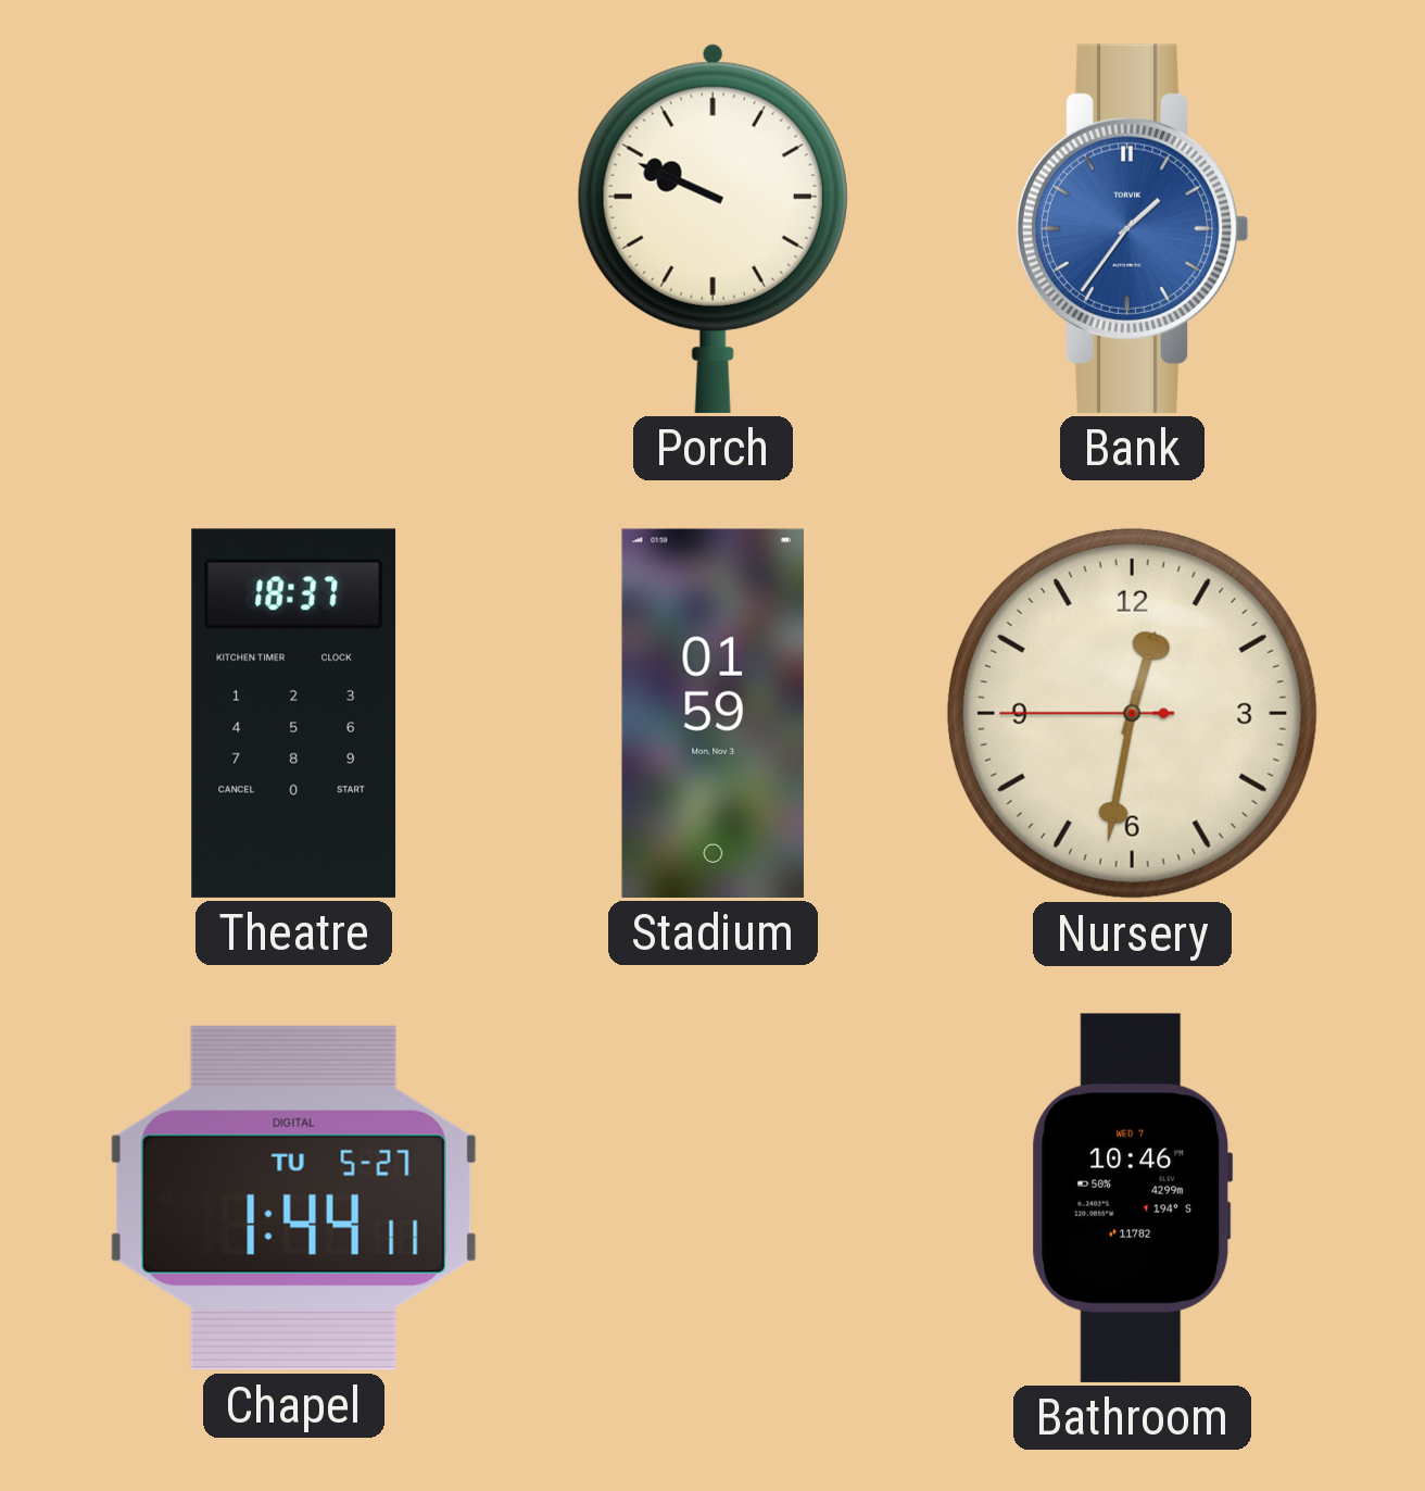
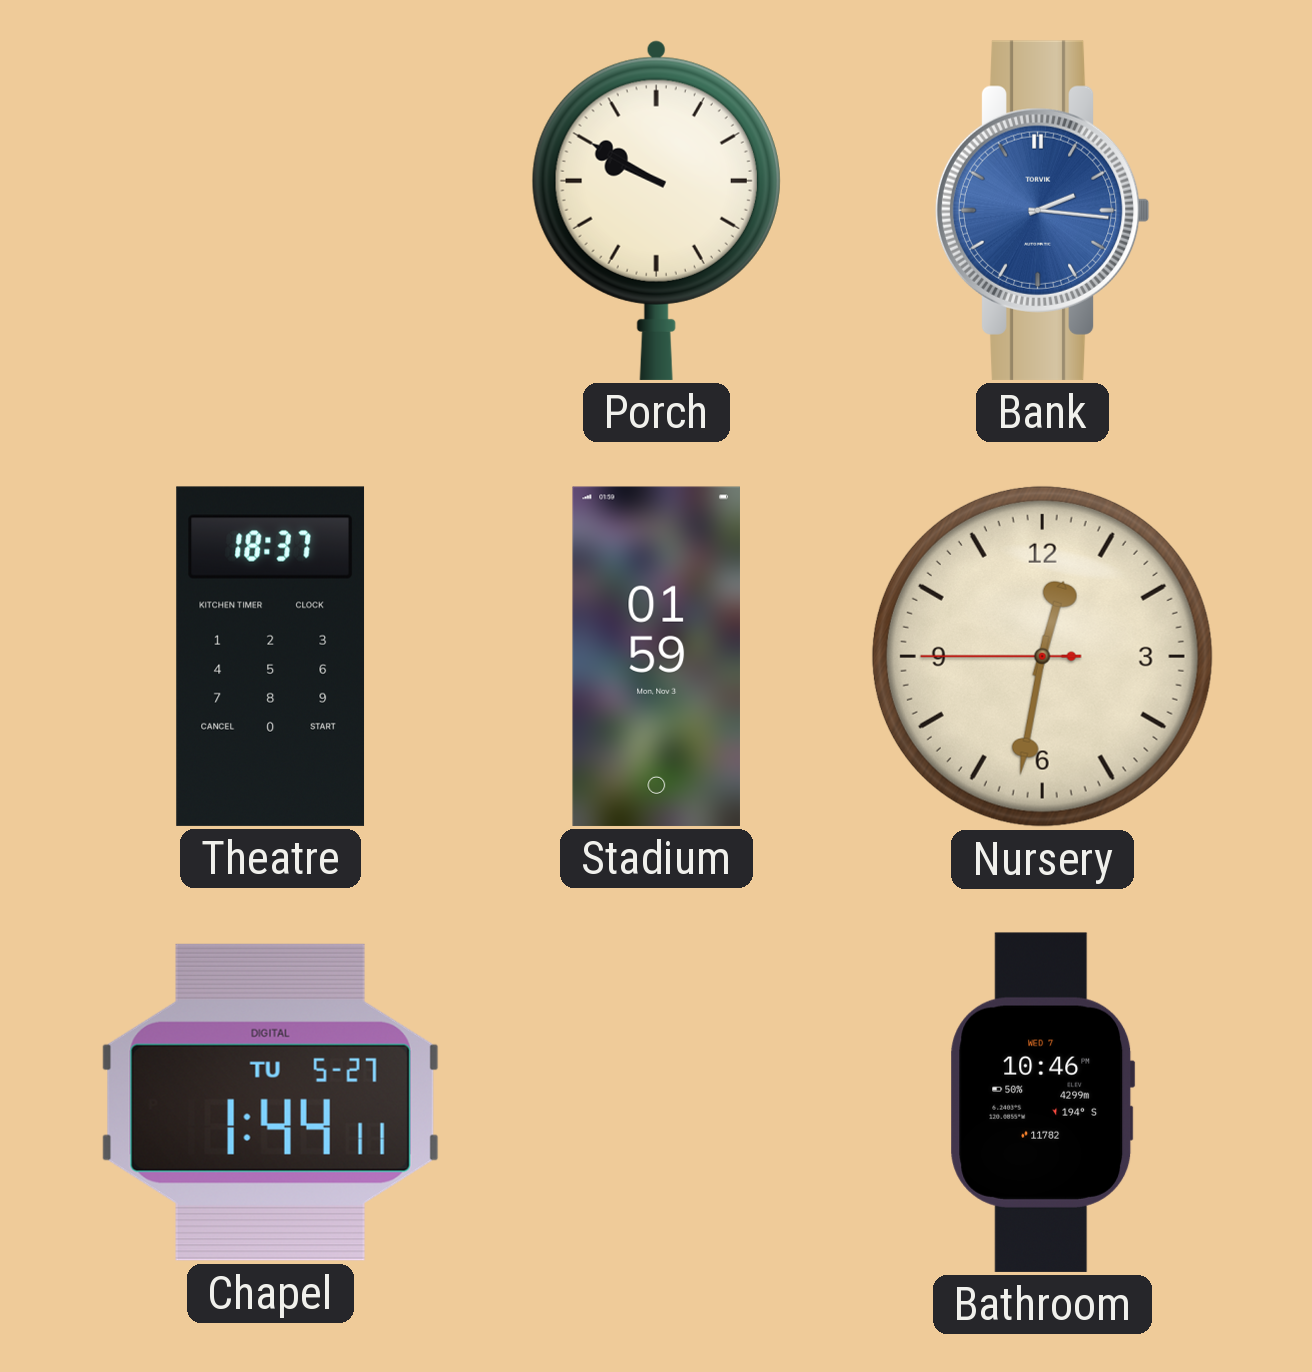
Porch: 9:49 -> 9:50 (656, 210)
Bank: 1:36 -> 2:16 (1042, 210)
